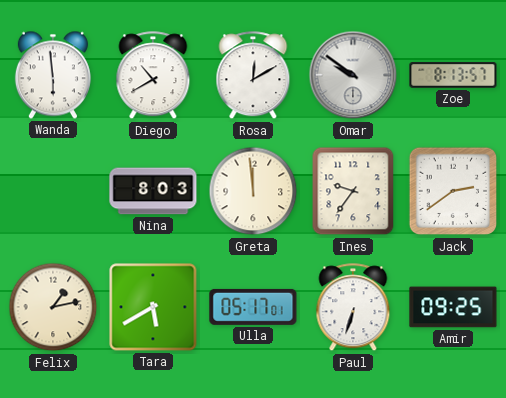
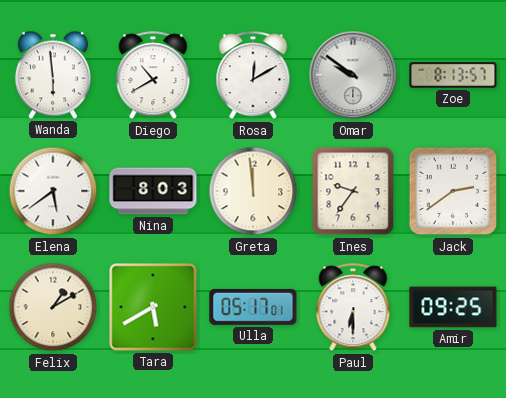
Elena: none -> 5:39 (53, 191)
Felix: 1:13 -> 1:10 (53, 307)
Paul: 6:33 -> 6:30 (353, 308)
